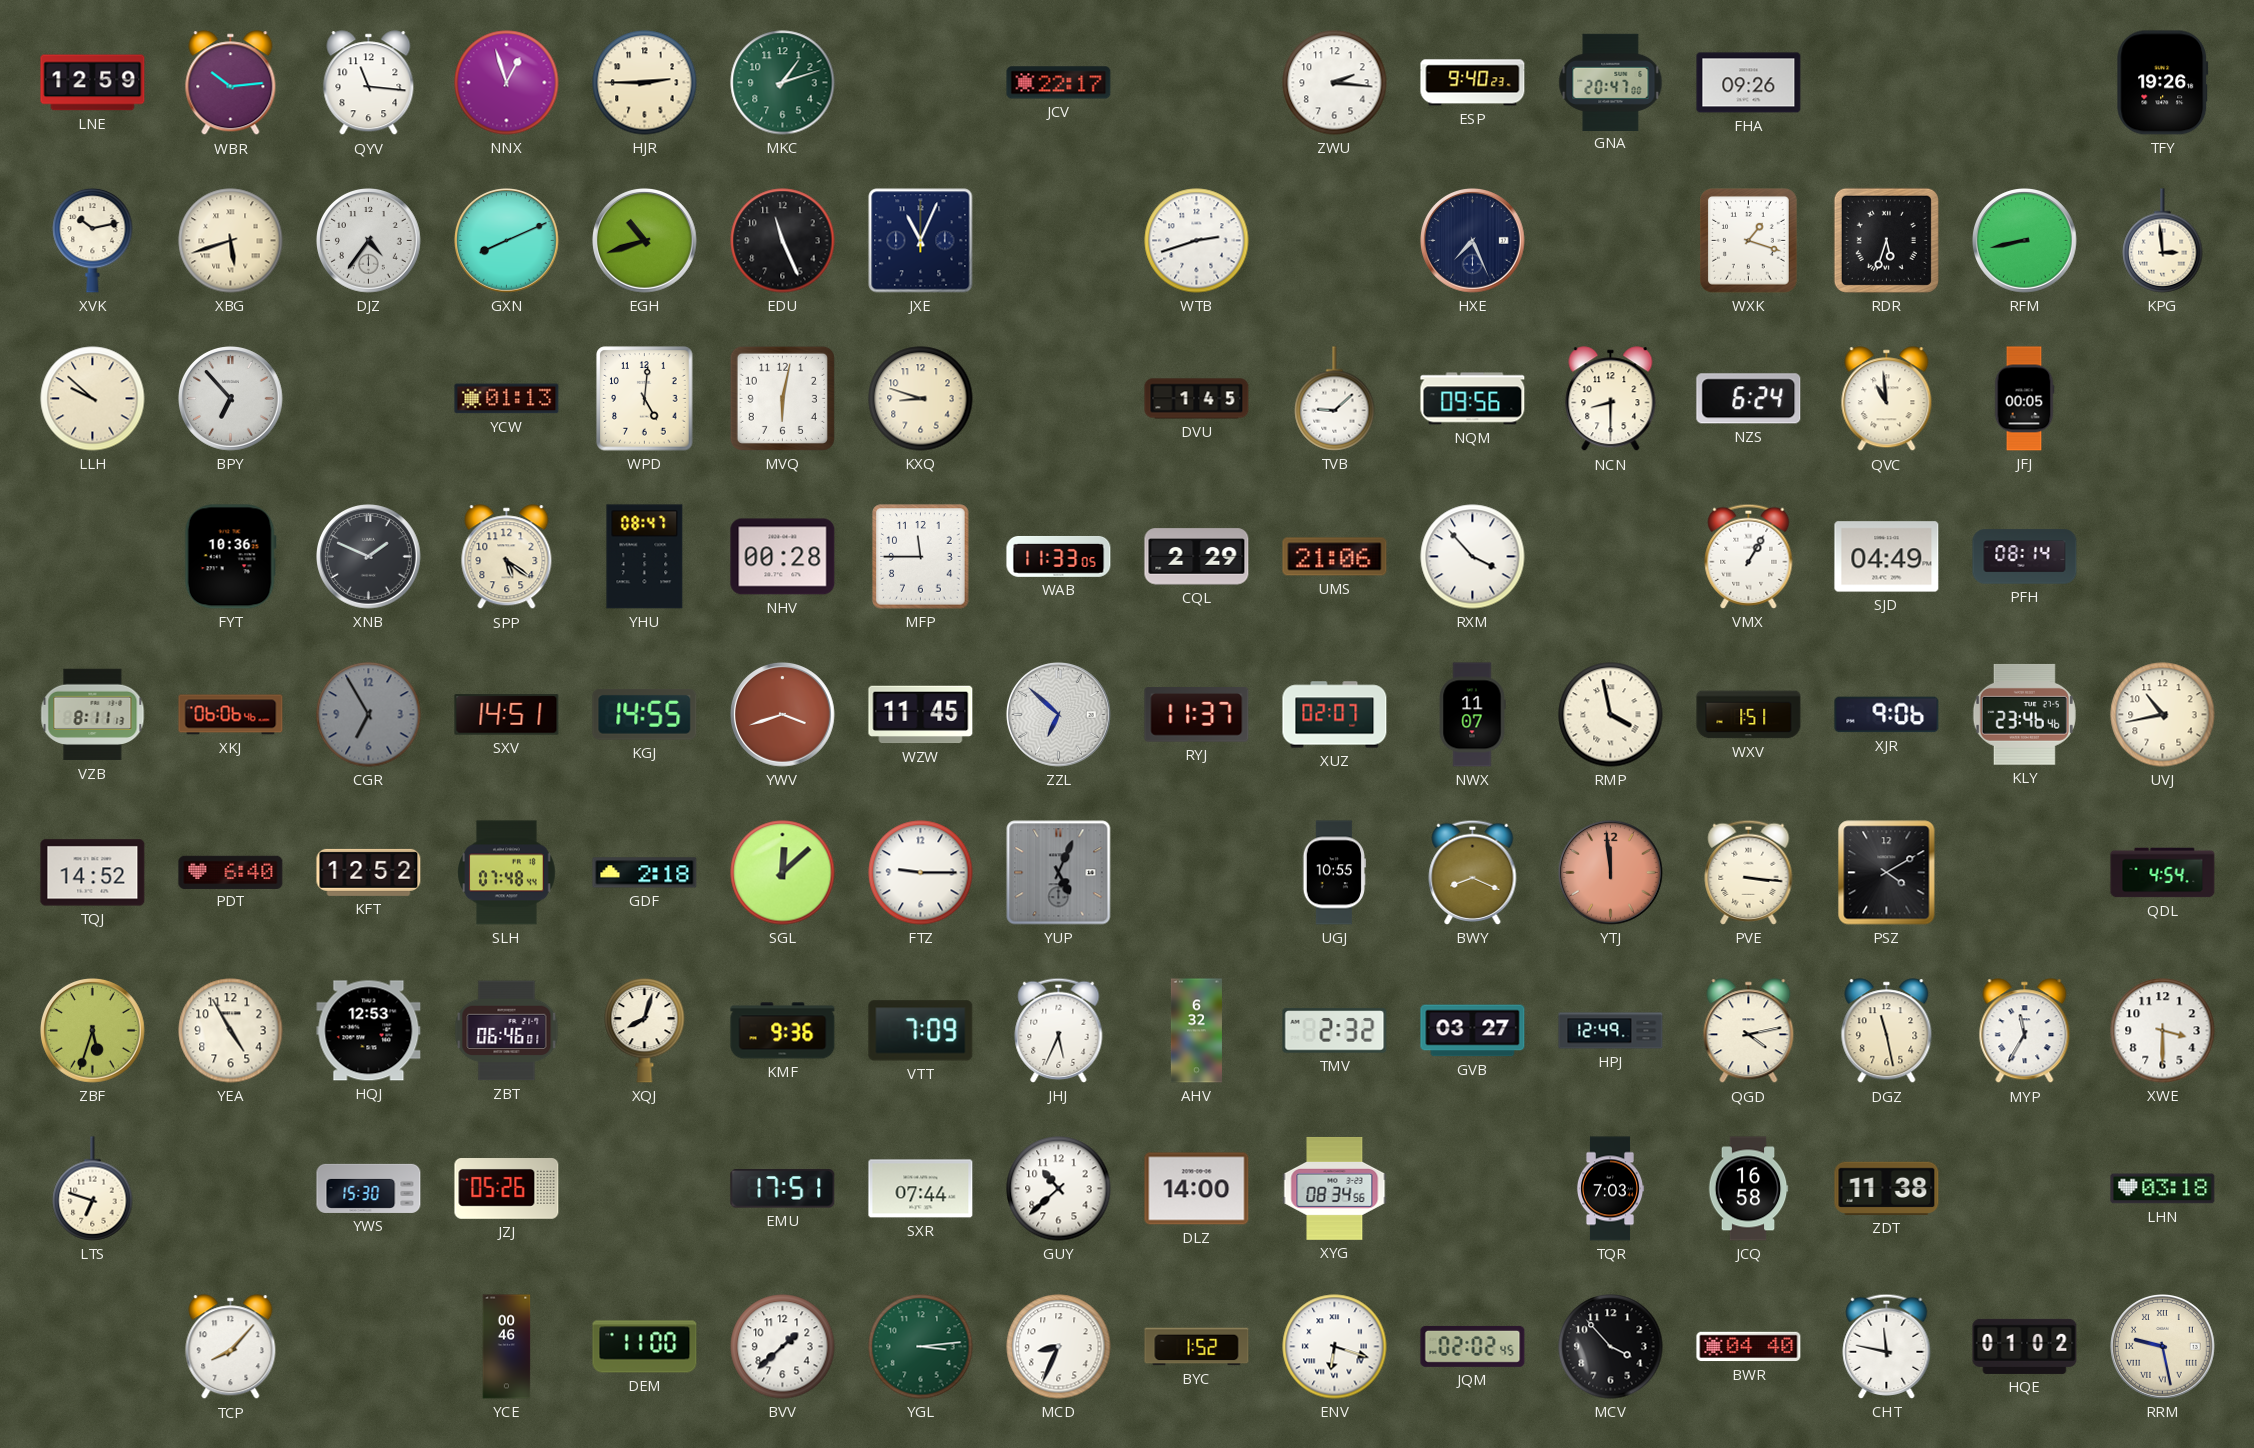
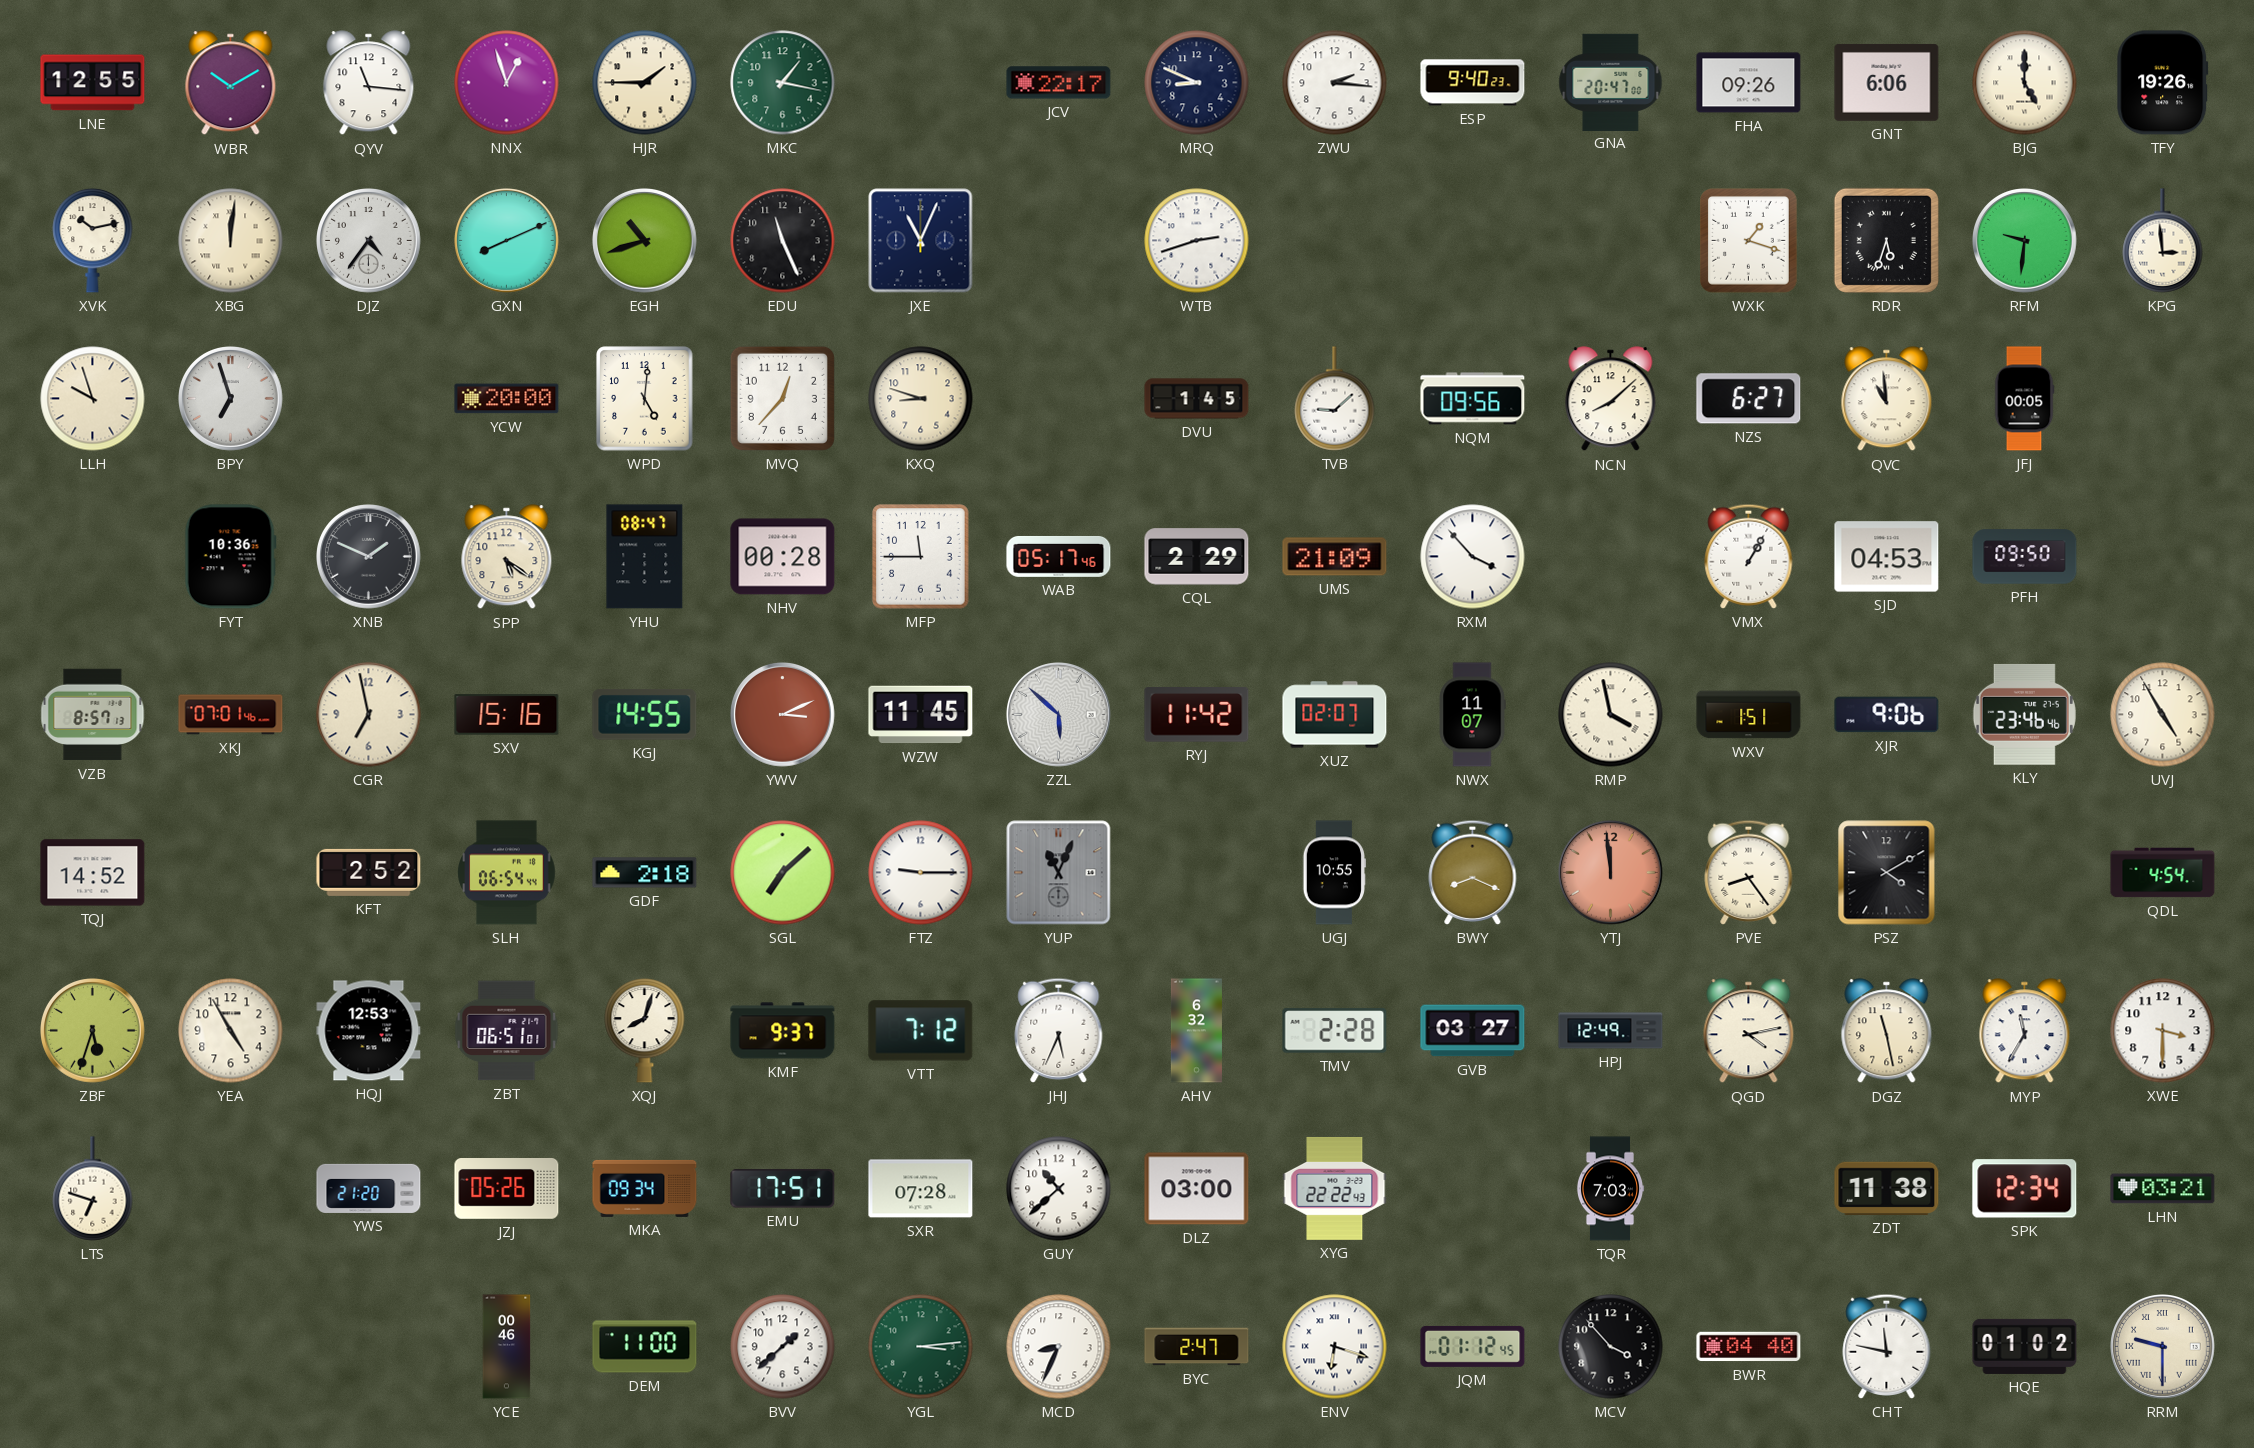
LNE: 12:59 -> 12:55 (93, 83)
WBR: 10:14 -> 10:10 (231, 83)
HJR: 2:45 -> 1:45 (645, 83)
MKC: 1:12 -> 1:17 (783, 83)
MRQ: none -> 8:49 (1197, 83)
GNT: none -> 6:06 (1887, 82)
BJG: none -> 5:00 (2025, 83)
XBG: 5:42 -> 12:01 (231, 241)
HXE: 7:26 -> none (1473, 241)
RFM: 8:43 -> 9:31 (2025, 241)
LLH: 9:52 -> 9:57 (93, 399)
BPY: 6:53 -> 6:57 (231, 399)
YCW: 01:13 -> 20:00 (507, 399)
MVQ: 6:02 -> 12:37 (782, 398)
NCN: 8:30 -> 8:08 (1611, 399)
NZS: 6:24 -> 6:27 (1749, 399)
WAB: 11:33 -> 05:17 (1059, 556)
UMS: 21:06 -> 21:09 (1335, 557)
SJD: 04:49 -> 04:53 (1887, 557)
PFH: 08:14 -> 09:50 (2025, 557)
VZB: 8:11 -> 8:57 (93, 715)
XKJ: 06:06 -> 07:01 (231, 715)
CGR: 6:55 -> 6:58 (369, 715)
CGR dial: grey -> cream (369, 715)
SXV: 14:51 -> 15:16 (507, 715)
YWV: 3:42 -> 3:11 (783, 715)
ZZL: 6:52 -> 5:52 (1059, 715)
RYJ: 11:37 -> 11:42 (1197, 715)
UVJ: 10:43 -> 4:55 (2163, 715)
PDT: 6:40 -> none (231, 872)
KFT: 12:52 -> 2:52 (369, 872)
SLH: 07:48 -> 06:54 (507, 873)
SGL: 12:08 -> 7:08 (783, 873)
YUP: 5:04 -> 11:04 (1059, 873)
PVE: 3:16 -> 8:24 (1749, 872)
ZBT: 06:46 -> 06:51 (507, 1031)
KMF: 9:36 -> 9:37 (783, 1031)
VTT: 7:09 -> 7:12 (921, 1031)
TMV: 2:32 -> 2:28 (1335, 1031)
YWS: 15:30 -> 21:20 (369, 1188)
MKA: none -> 09:34 (645, 1188)
SXR: 07:44 -> 07:28 (921, 1189)
DLZ: 14:00 -> 03:00 (1197, 1189)
XYG: 08:34 -> 22:22 (1335, 1188)
JCQ: 16:58 -> none (1748, 1189)
SPK: none -> 12:34 (2025, 1189)
LHN: 03:18 -> 03:21 (2163, 1189)
TCP: 8:07 -> none (231, 1347)
BYC: 1:52 -> 2:47 (1197, 1347)
JQM: 02:02 -> 01:12 (1473, 1346)
RRM: 9:28 -> 9:30 (2163, 1347)
